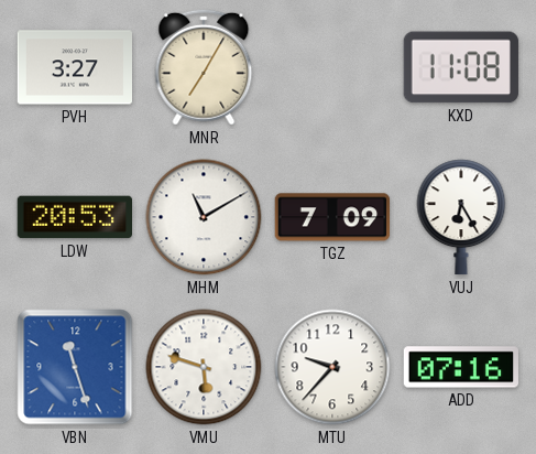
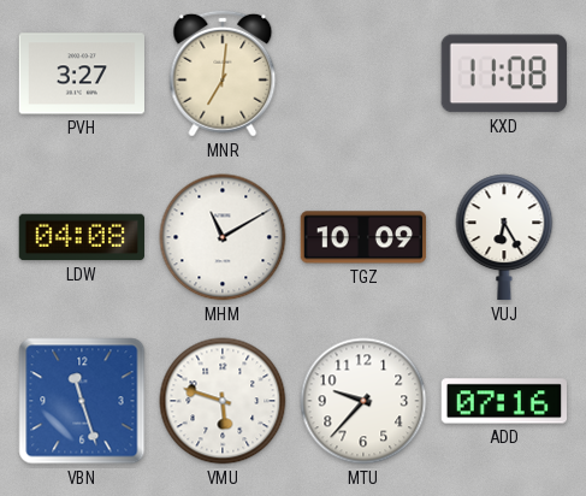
MNR: 7:05 -> 7:01 (223, 73)
LDW: 20:53 -> 04:08 (81, 237)
TGZ: 7:09 -> 10:09 (363, 237)
